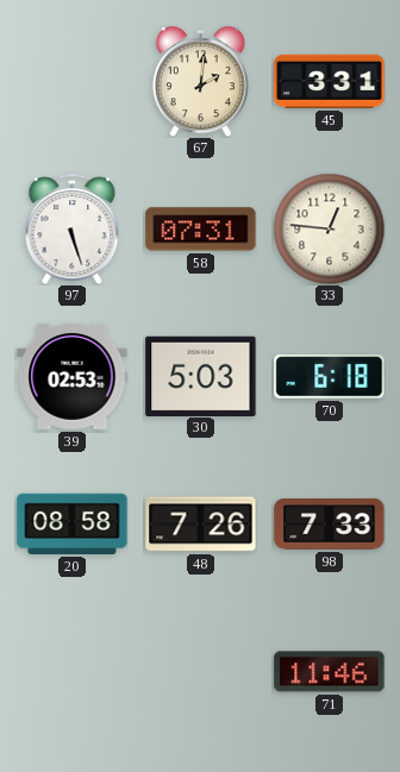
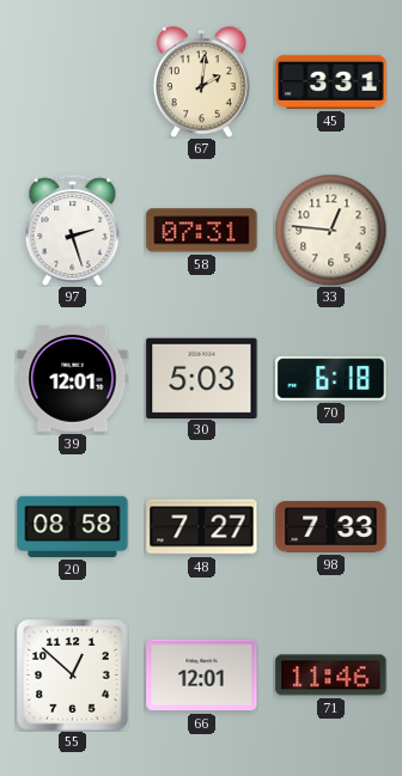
97: 5:27 -> 2:27 (73, 230)
39: 02:53 -> 12:01 (73, 378)
48: 7:26 -> 7:27 (202, 527)
55: none -> 12:52 (73, 676)
66: none -> 12:01 (202, 676)
